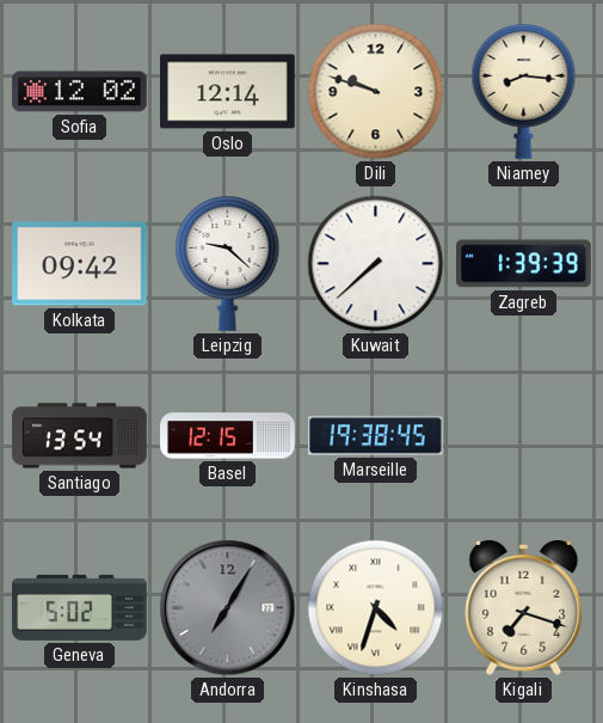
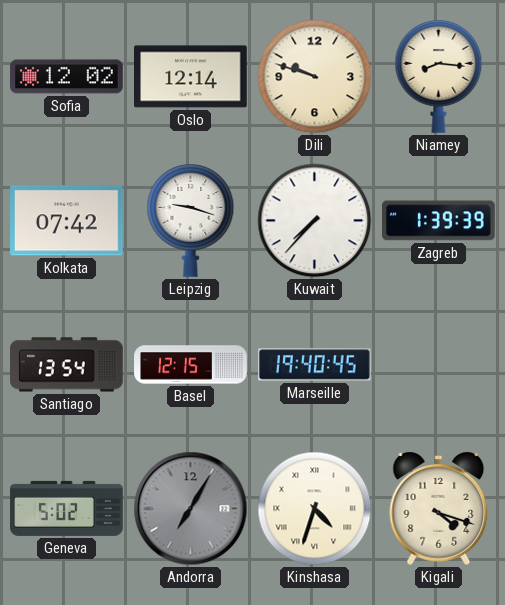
Kolkata: 09:42 -> 07:42 (67, 221)
Leipzig: 9:22 -> 9:18 (191, 221)
Kuwait: 7:38 -> 7:37 (315, 221)
Marseille: 19:38 -> 19:40 (315, 365)
Kigali: 7:18 -> 4:18 (439, 508)
